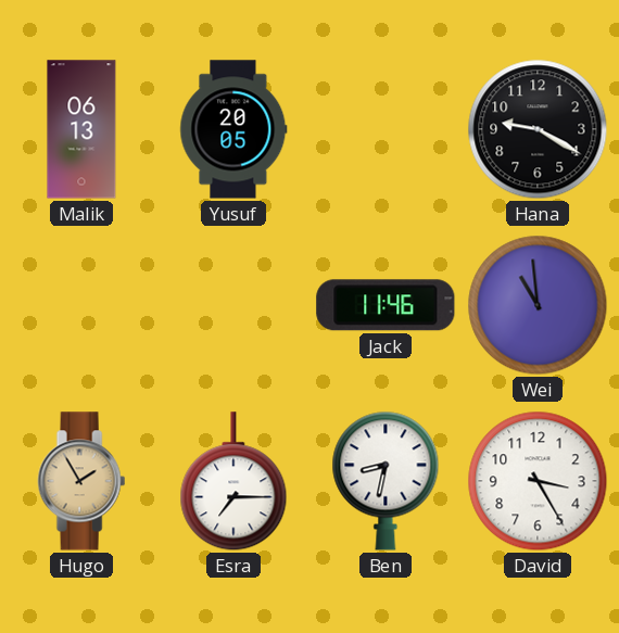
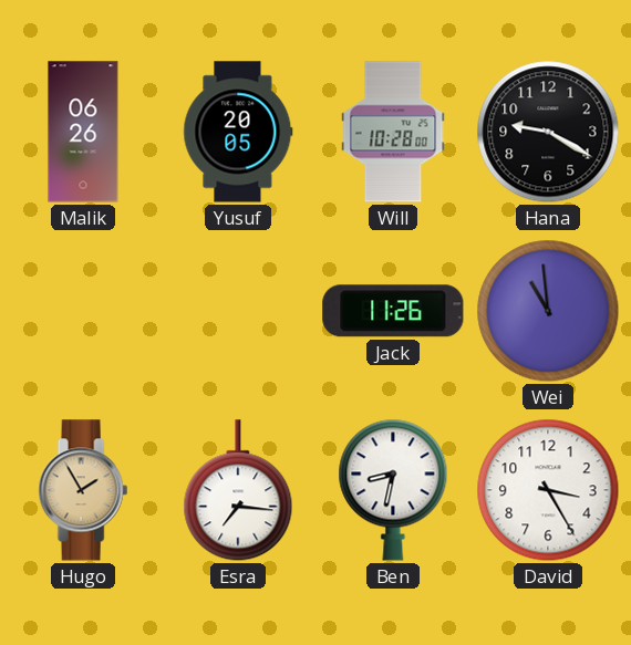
Malik: 06:13 -> 06:26 (83, 132)
Will: none -> 10:28 (393, 132)
Jack: 11:46 -> 11:26 (393, 311)
Esra: 7:15 -> 7:16 (238, 491)
